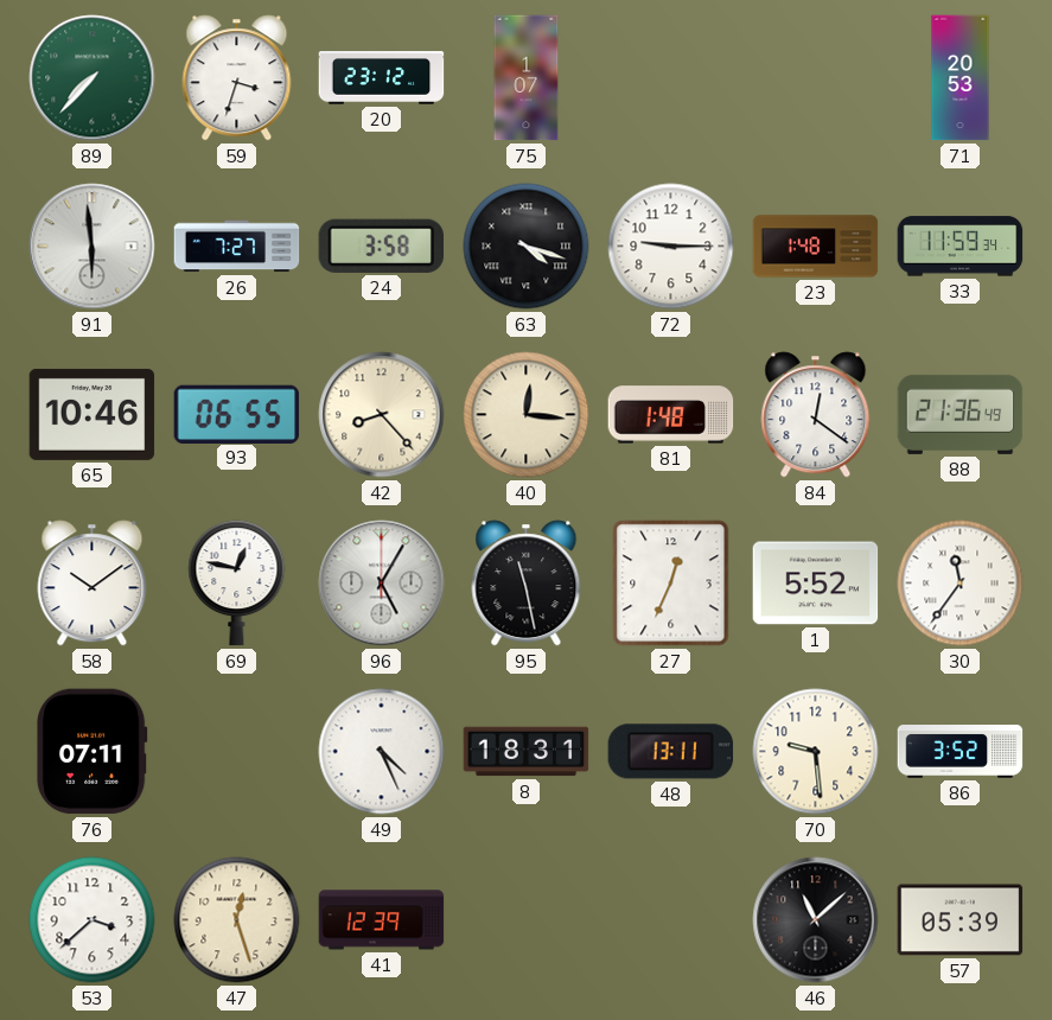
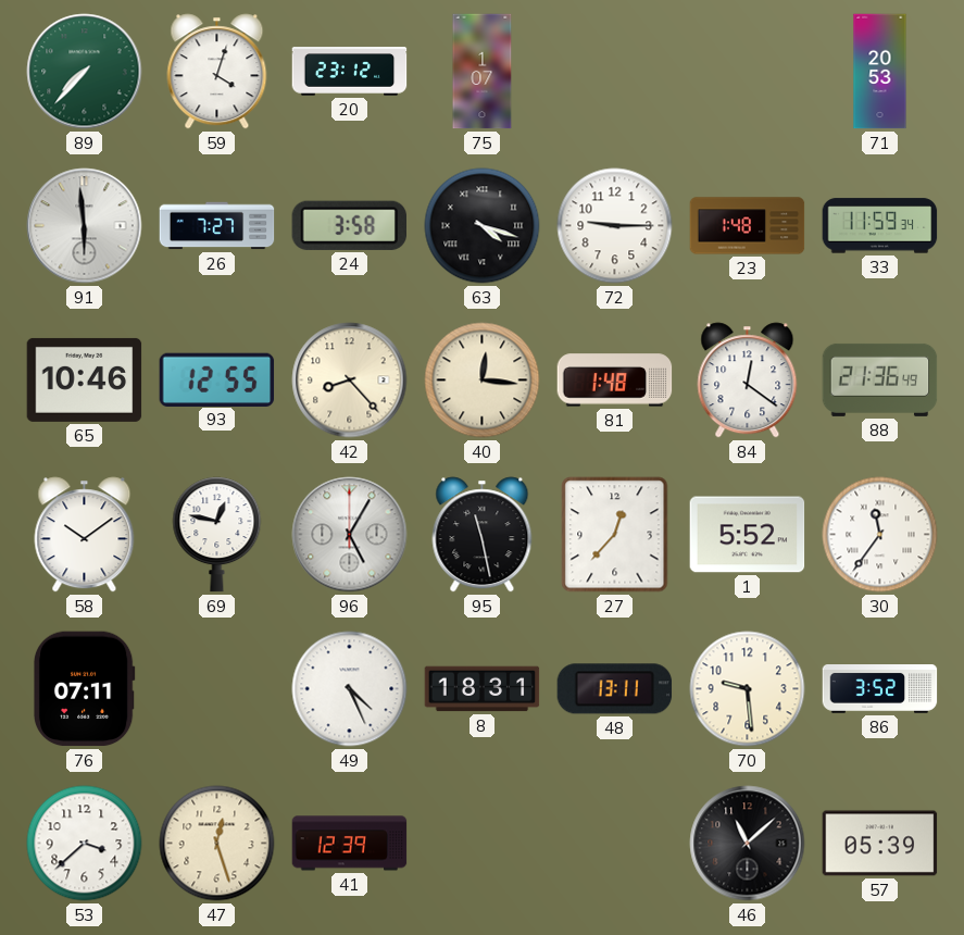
59: 3:33 -> 4:03 (217, 72)
93: 06:55 -> 12:55 (217, 379)
27: 12:34 -> 12:37 (615, 535)
